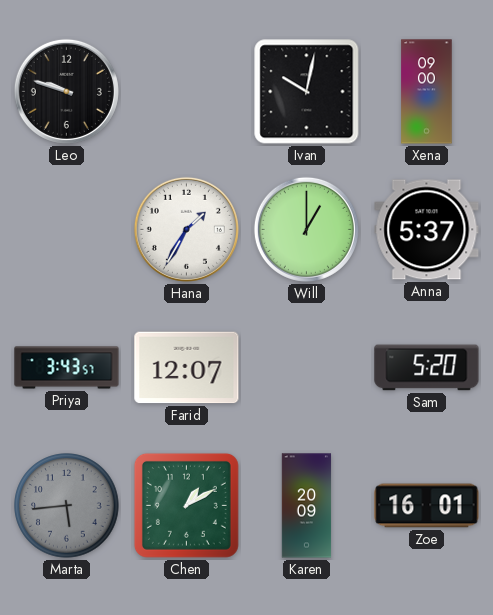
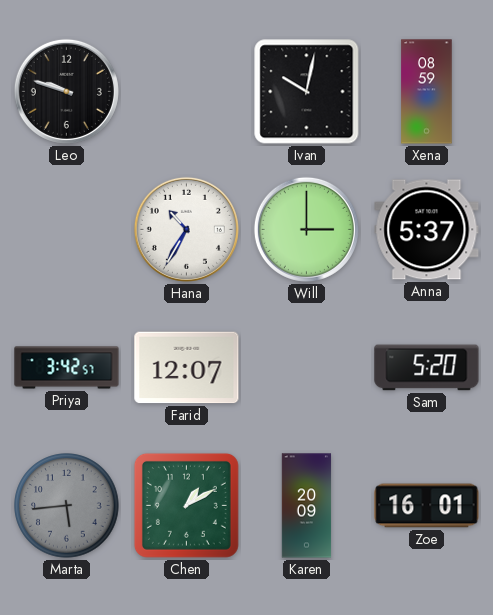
Xena: 09:00 -> 08:59 (427, 92)
Hana: 1:35 -> 10:35 (186, 229)
Will: 1:00 -> 3:00 (306, 229)
Priya: 3:43 -> 3:42 (67, 368)
